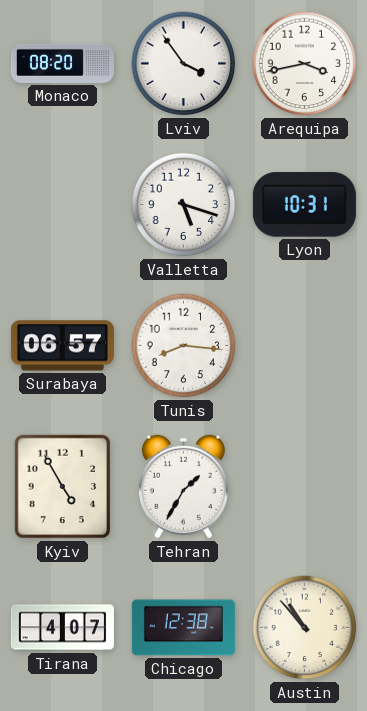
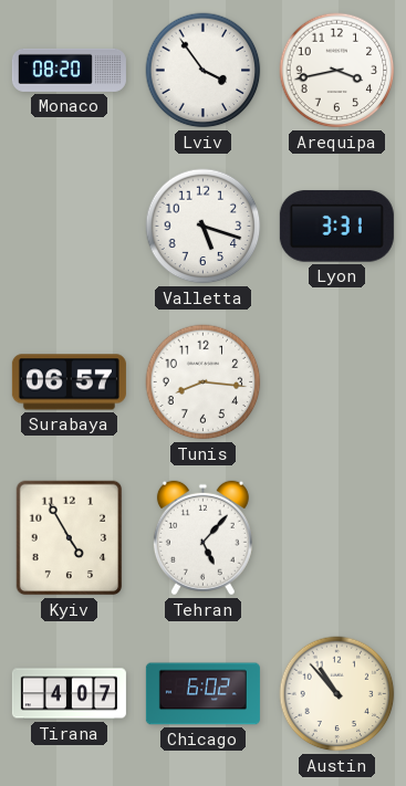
Lyon: 10:31 -> 3:31 (336, 227)
Tehran: 1:35 -> 5:07 (202, 538)
Chicago: 12:38 -> 6:02 (202, 694)
